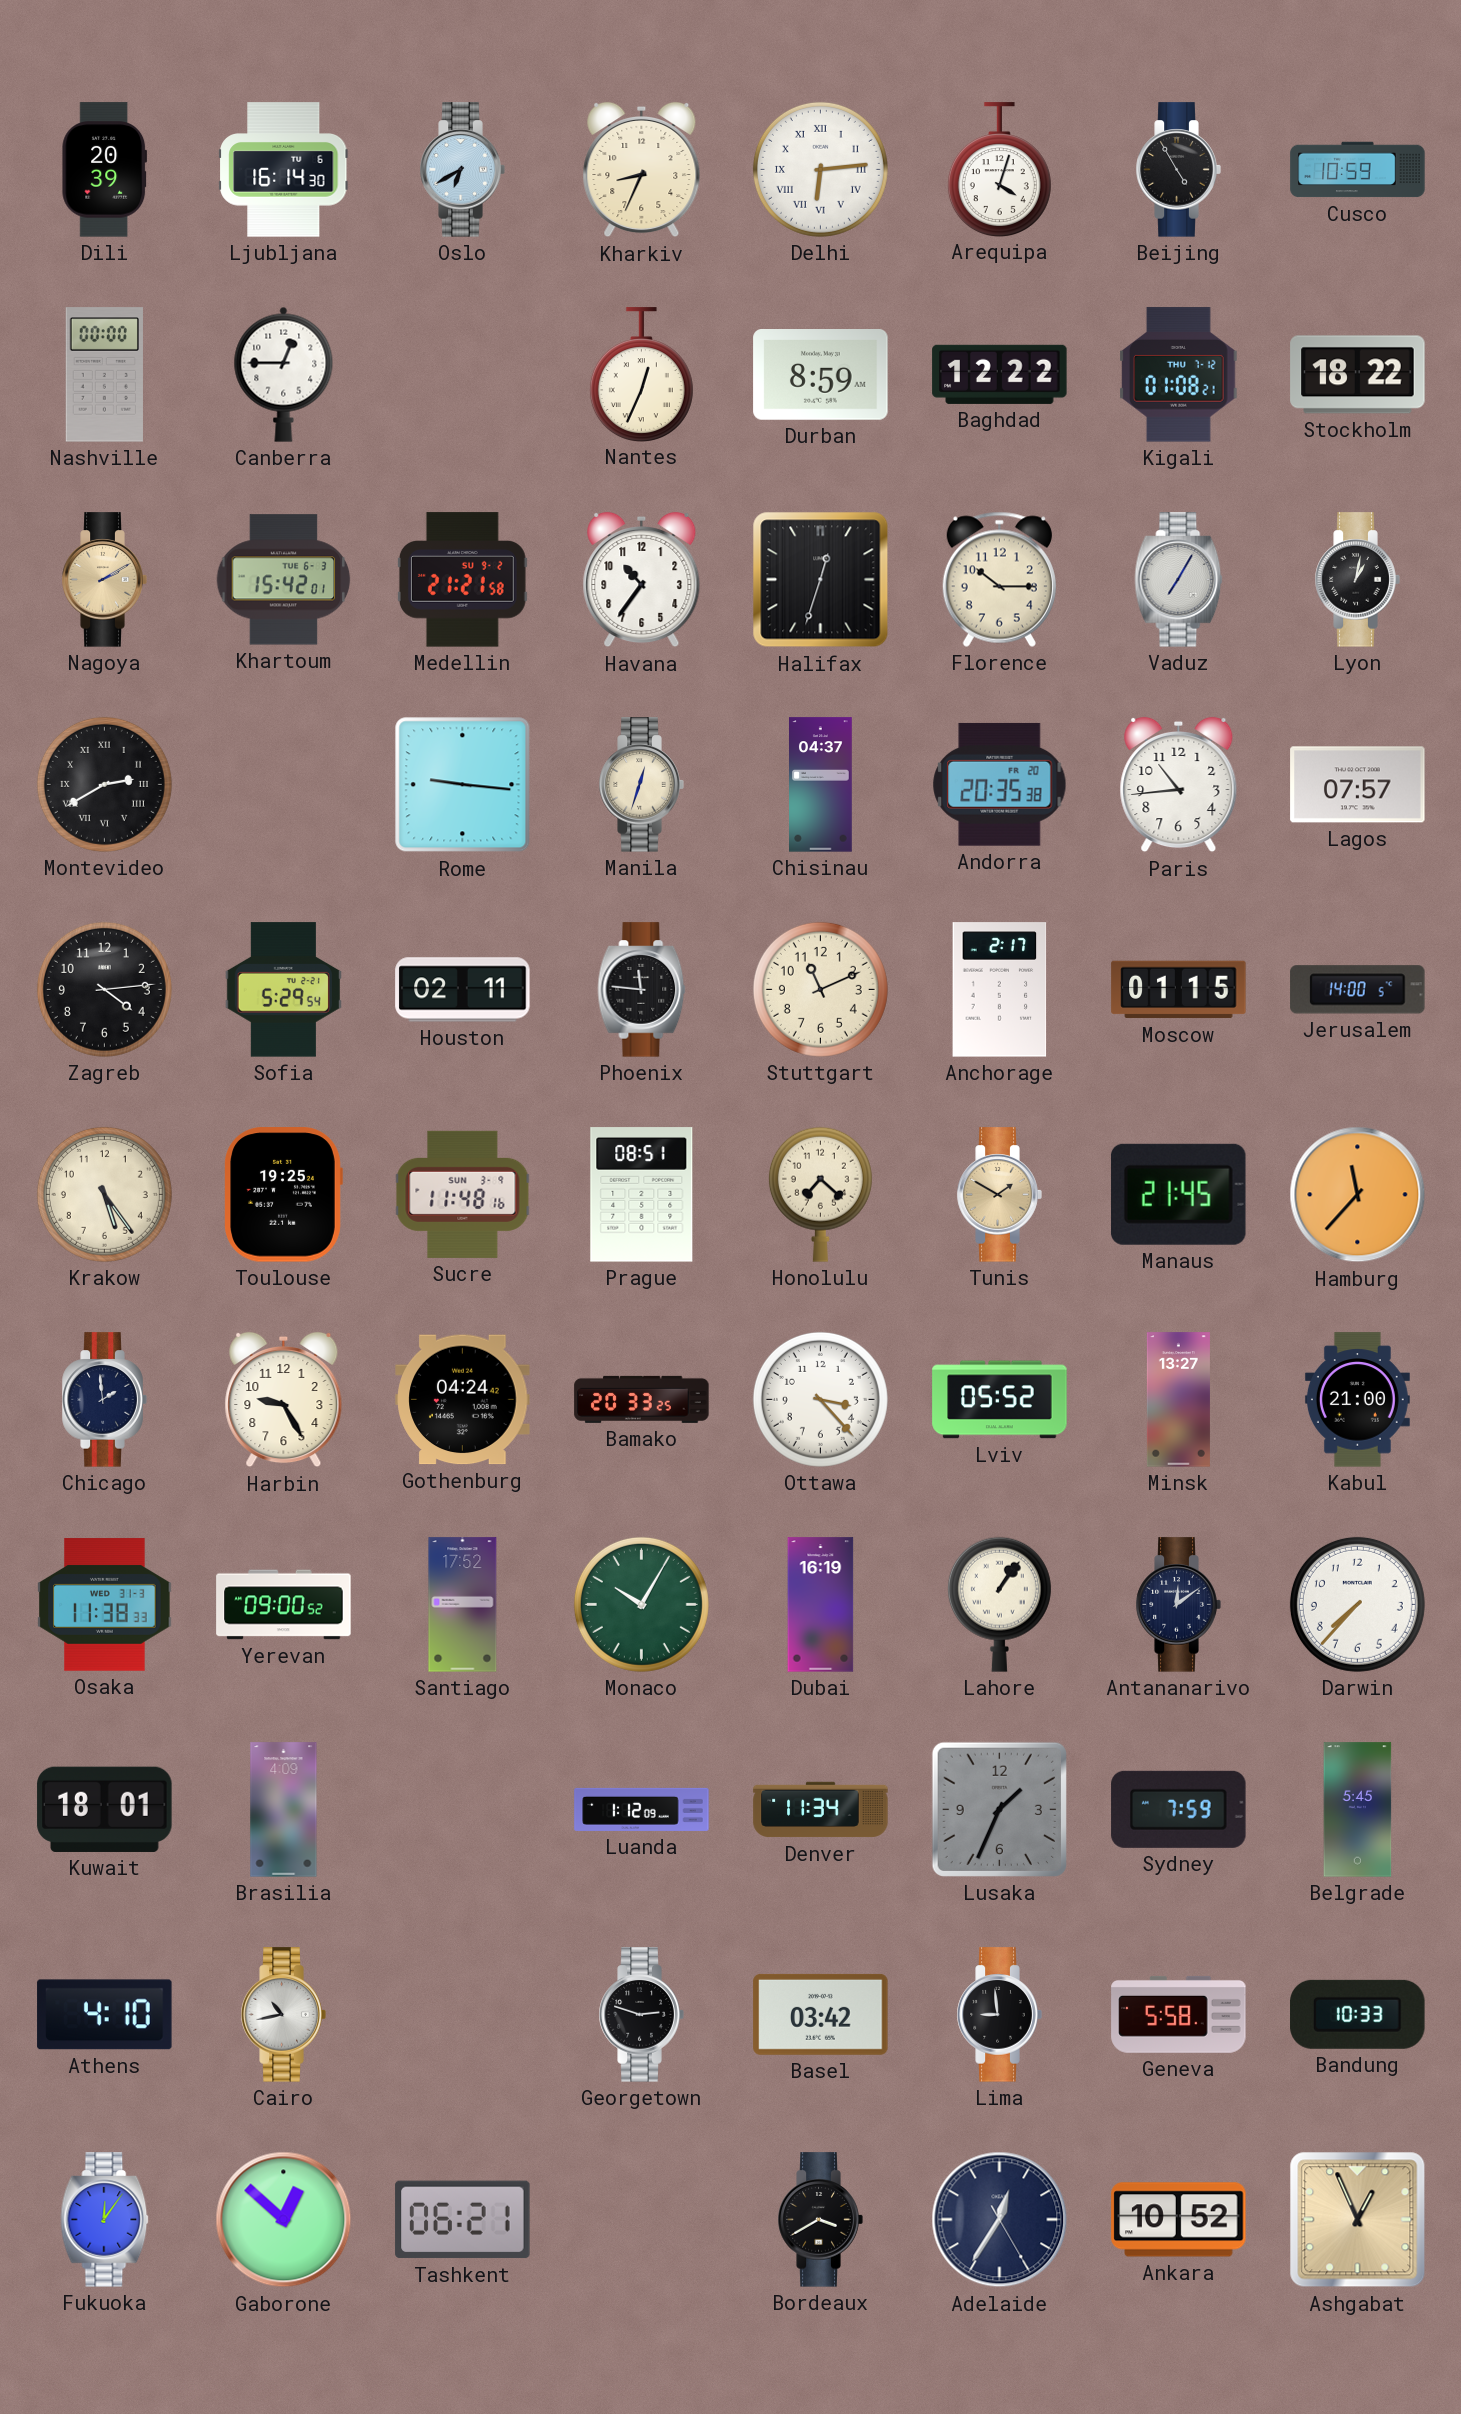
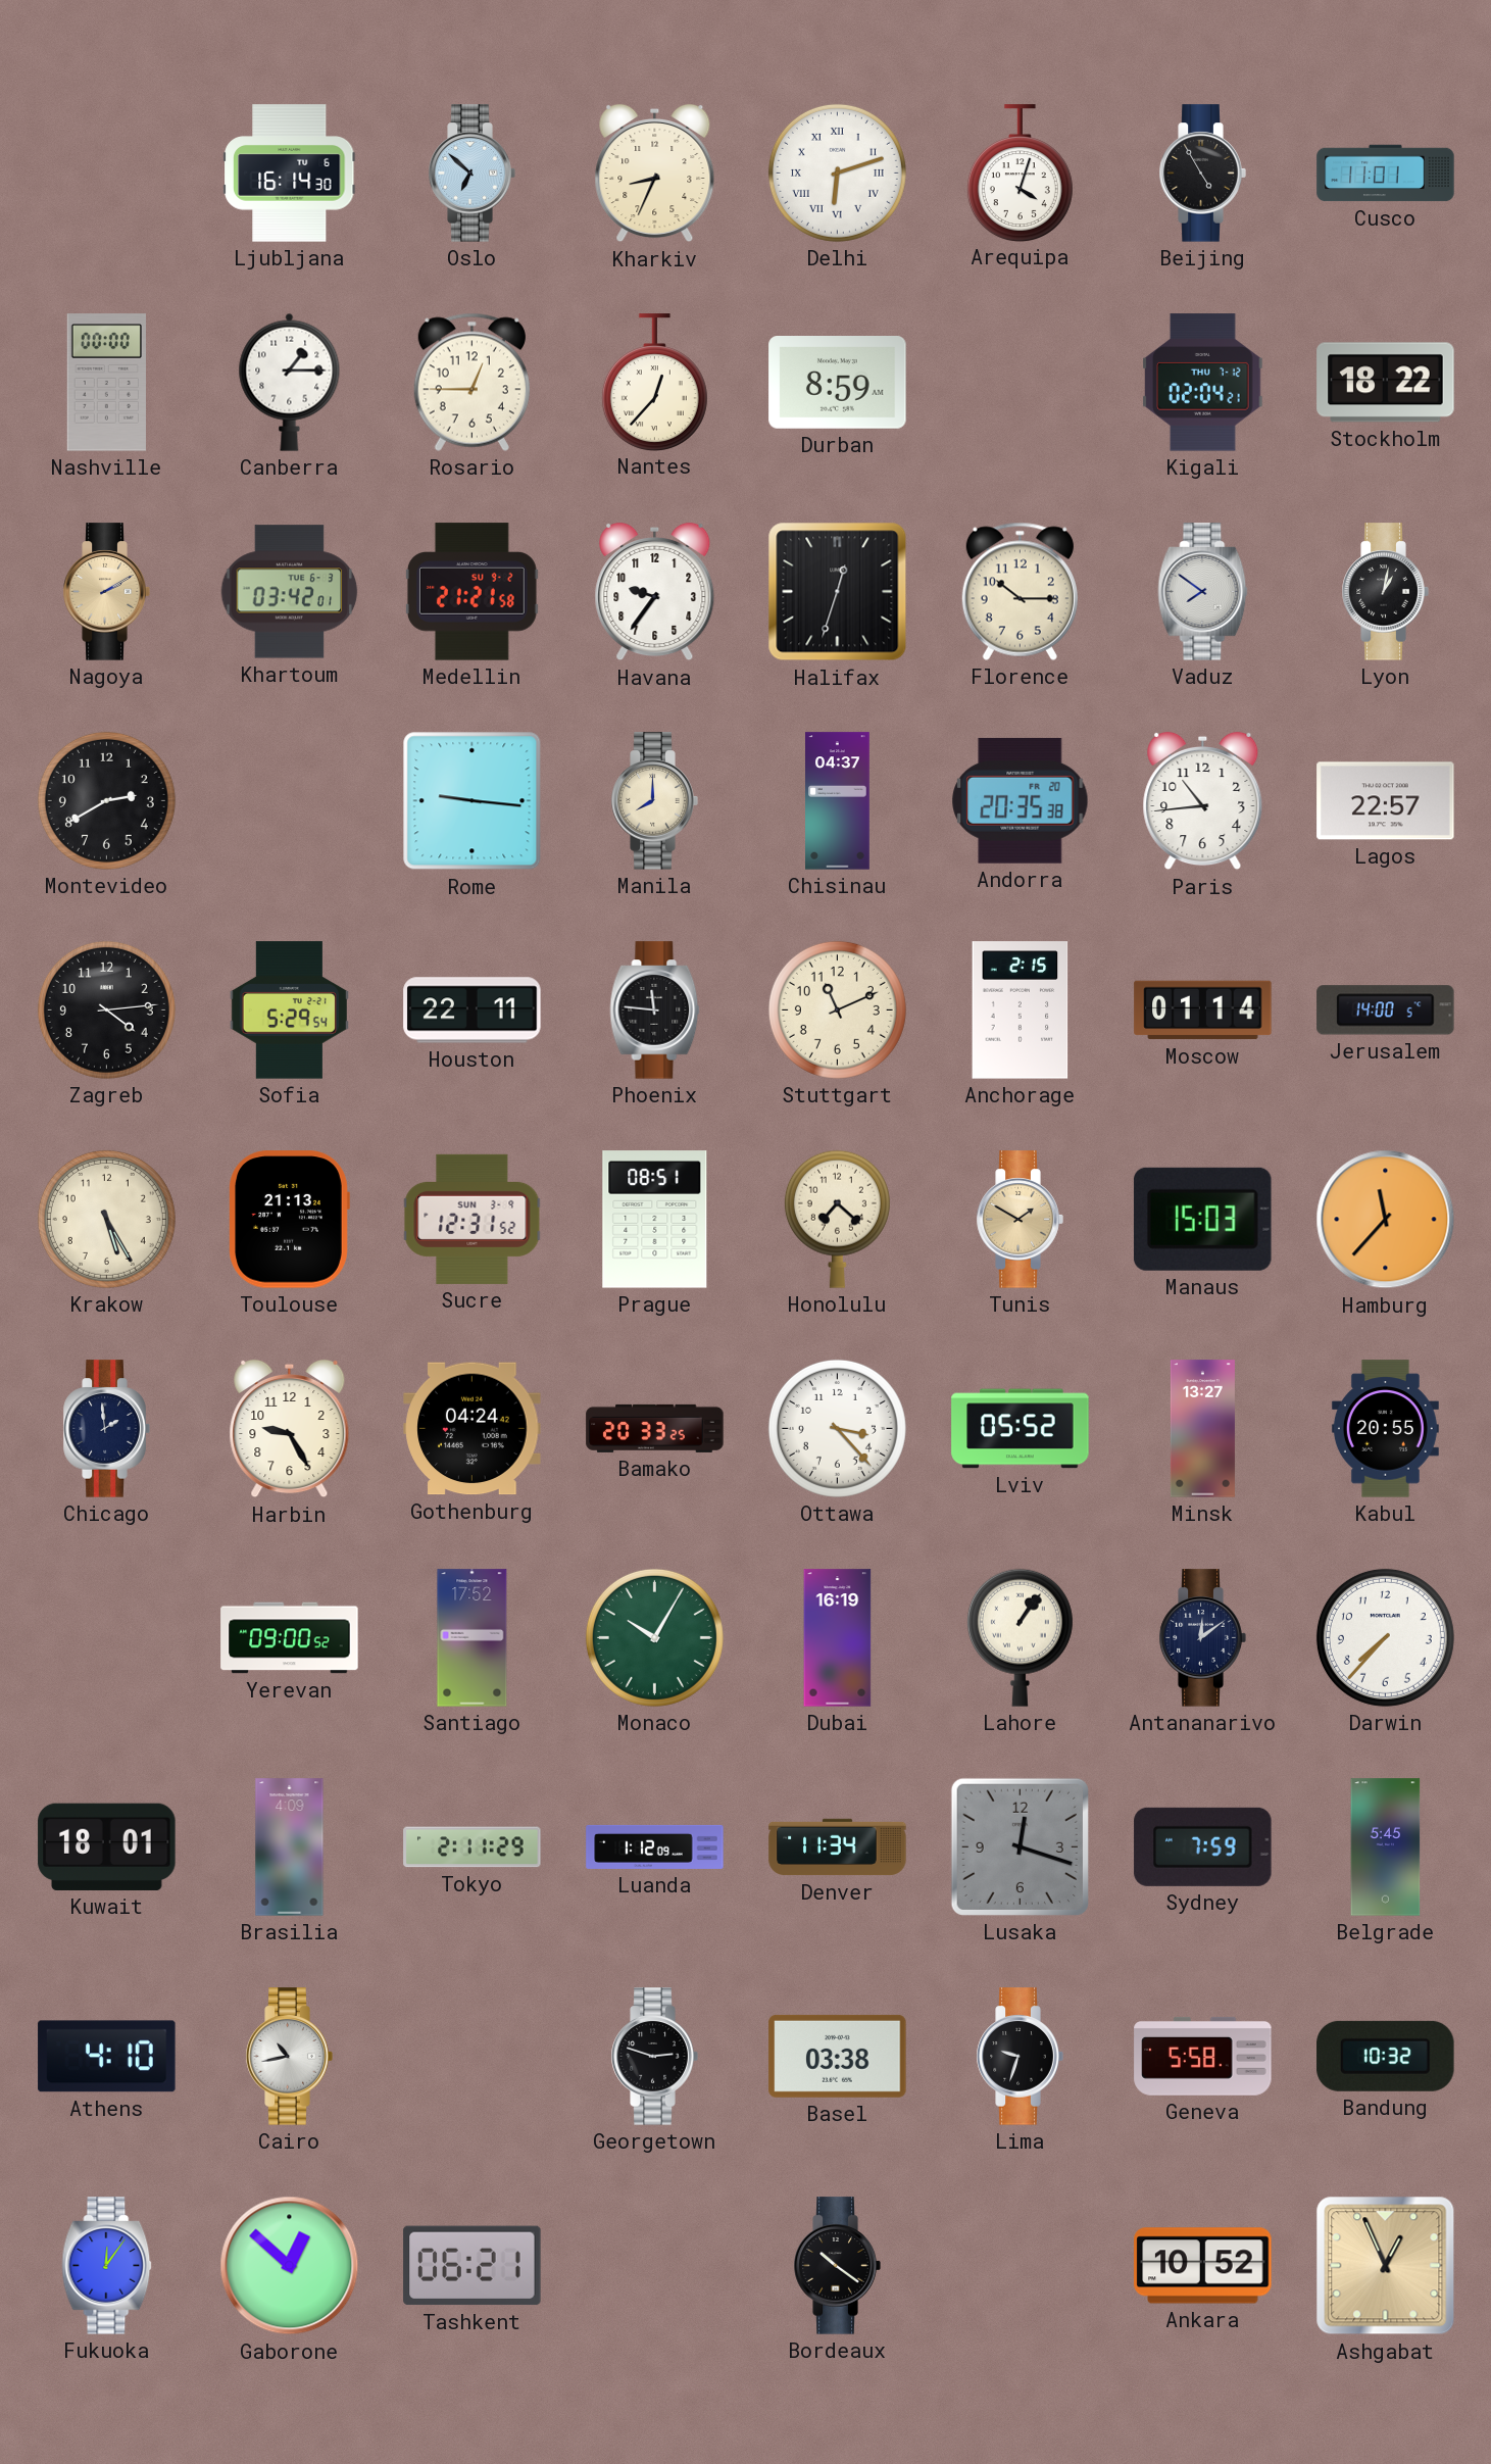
Dili: 20:39 -> none (105, 170)
Oslo: 6:40 -> 6:52 (471, 174)
Delhi: 6:14 -> 6:12 (837, 173)
Cusco: 10:59 -> 11:01 (1386, 174)
Canberra: 12:45 -> 1:15 (290, 382)
Rosario: none -> 12:45 (471, 382)
Nantes: 12:34 -> 12:37 (654, 382)
Baghdad: 12:22 -> none (1000, 374)
Kigali: 01:08 -> 02:04 (1203, 383)
Khartoum: 15:42 -> 03:42 (290, 592)
Havana: 10:36 -> 9:36 (655, 592)
Vaduz: 7:05 -> 7:51 (1203, 592)
Montevideo numerals: Roman -> Arabic (106, 800)
Manila: 12:33 -> 8:00 (654, 801)
Lagos: 07:57 -> 22:57 (1386, 801)
Houston: 02:11 -> 22:11 (473, 1011)
Anchorage: 2:17 -> 2:15 (1021, 1011)
Moscow: 01:15 -> 01:14 (1203, 1011)
Krakow: 5:24 -> 5:25 (106, 1219)
Toulouse: 19:25 -> 21:13 (289, 1220)
Sucre: 11:48 -> 12:31 (473, 1219)
Manaus: 21:45 -> 15:03 (1203, 1219)
Kabul: 21:00 -> 20:55 (1385, 1429)
Osaka: 11:38 -> none (105, 1605)
Tokyo: none -> 2:11 (473, 1847)
Lusaka: 1:34 -> 12:18 (1020, 1846)
Basel: 03:42 -> 03:38 (838, 2056)
Lima: 8:59 -> 9:33 (1020, 2057)
Bandung: 10:33 -> 10:32 (1386, 2056)
Bordeaux: 3:40 -> 10:21 (837, 2266)
Adelaide: 12:35 -> none (1000, 2220)
